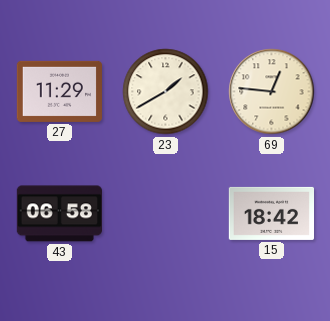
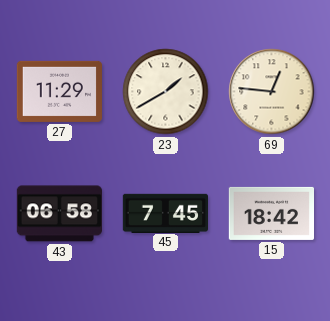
45: none -> 7:45 (165, 213)
